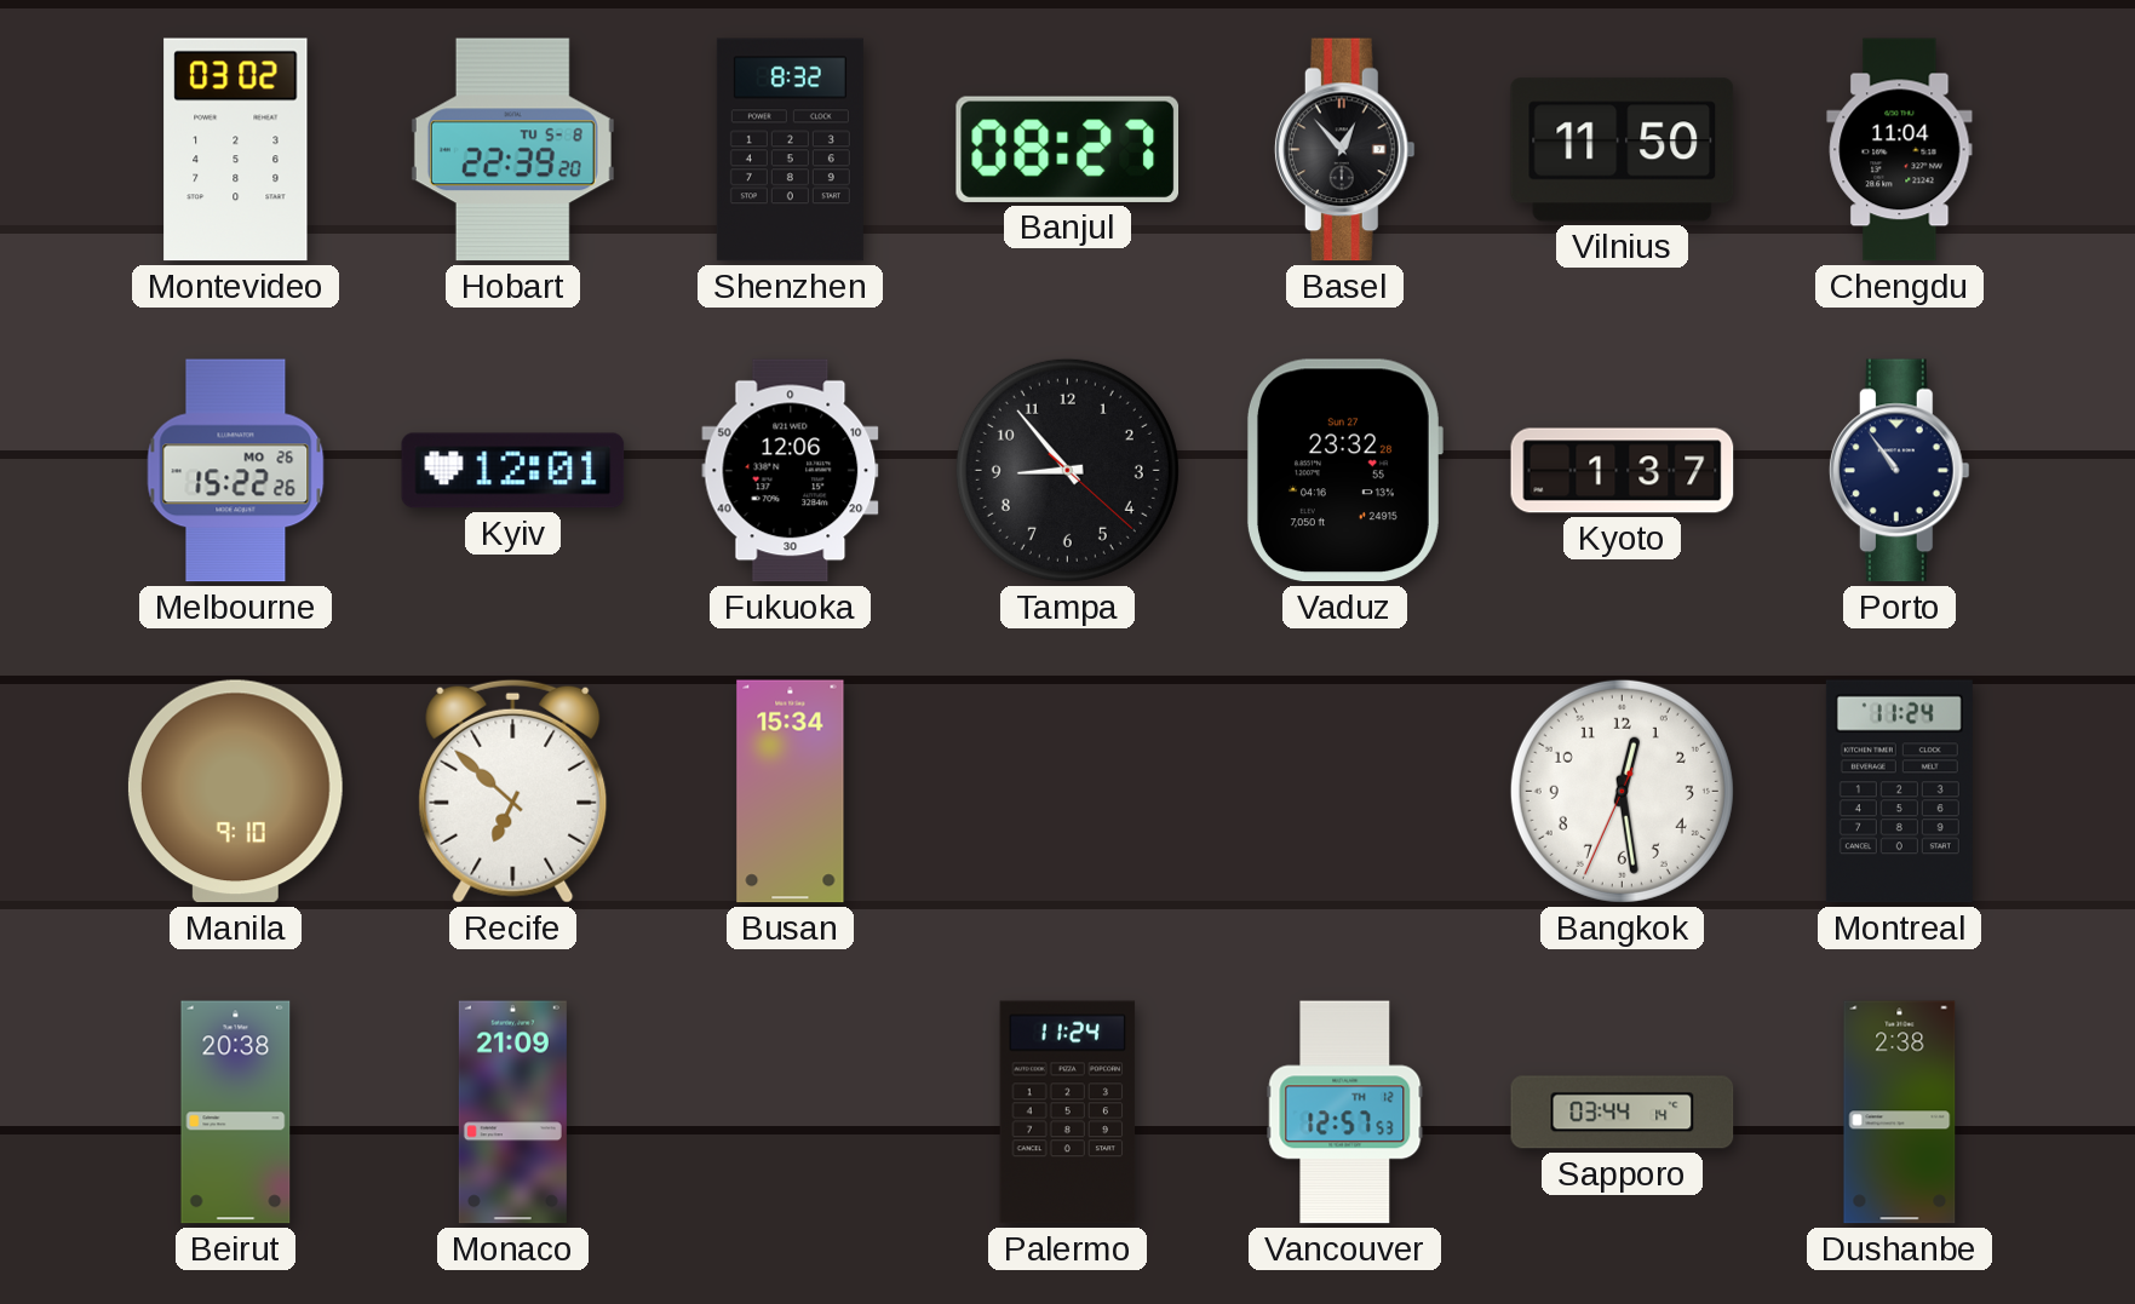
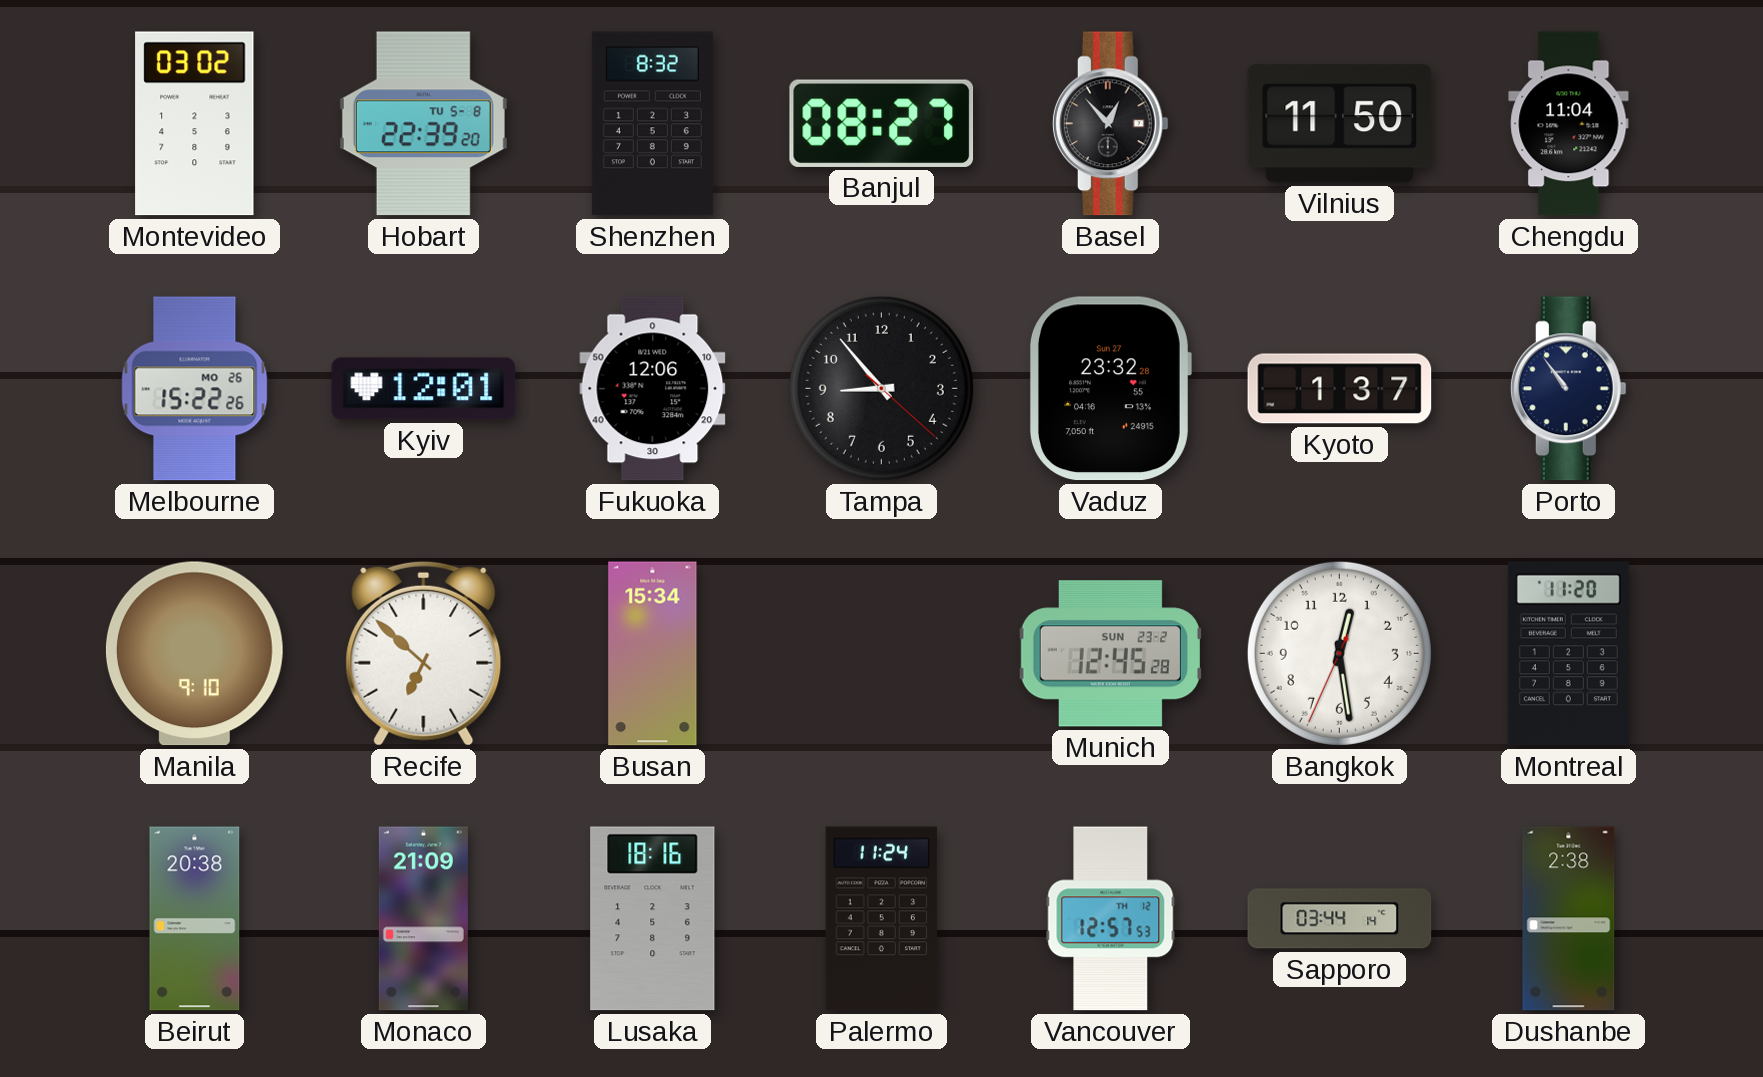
Munich: none -> 12:45 (1110, 654)
Montreal: 11:24 -> 11:20 (1568, 654)
Lusaka: none -> 18:16 (653, 919)
